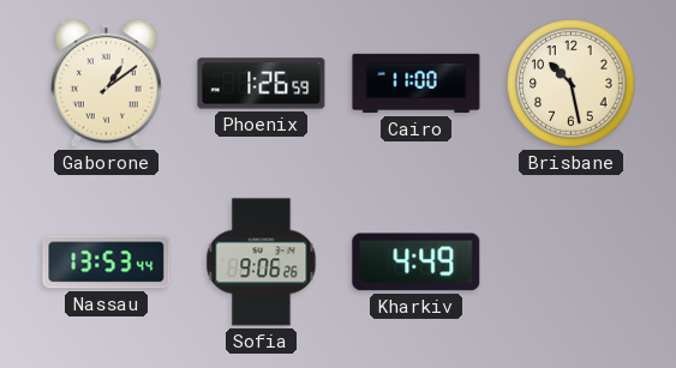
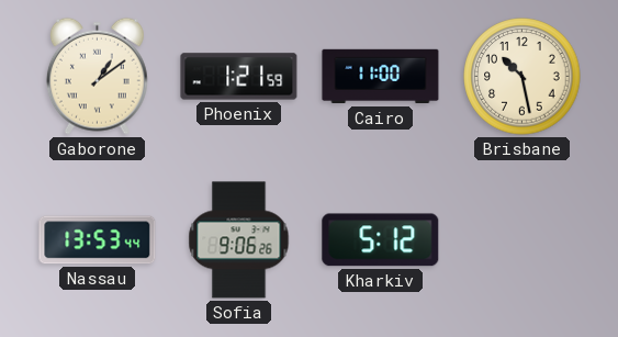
Phoenix: 1:26 -> 1:21 (239, 77)
Kharkiv: 4:49 -> 5:12 (381, 240)
